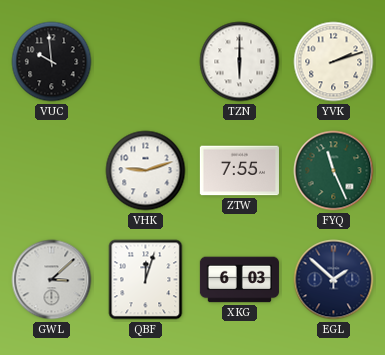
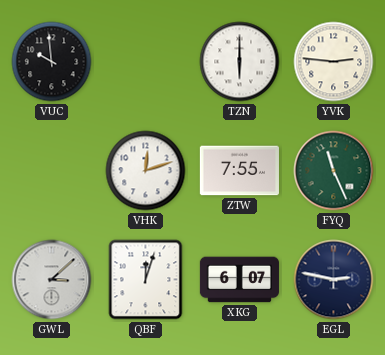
YVK: 2:12 -> 2:46 (334, 62)
VHK: 9:12 -> 12:12 (146, 171)
XKG: 6:03 -> 6:07 (239, 280)
EGL: 1:52 -> 2:47 (334, 280)
